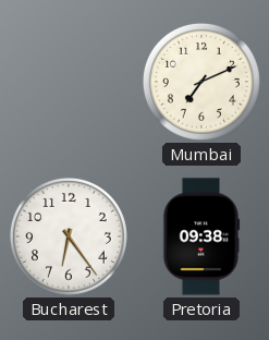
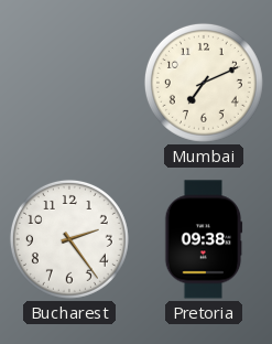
Bucharest: 6:24 -> 2:24 (69, 239)
